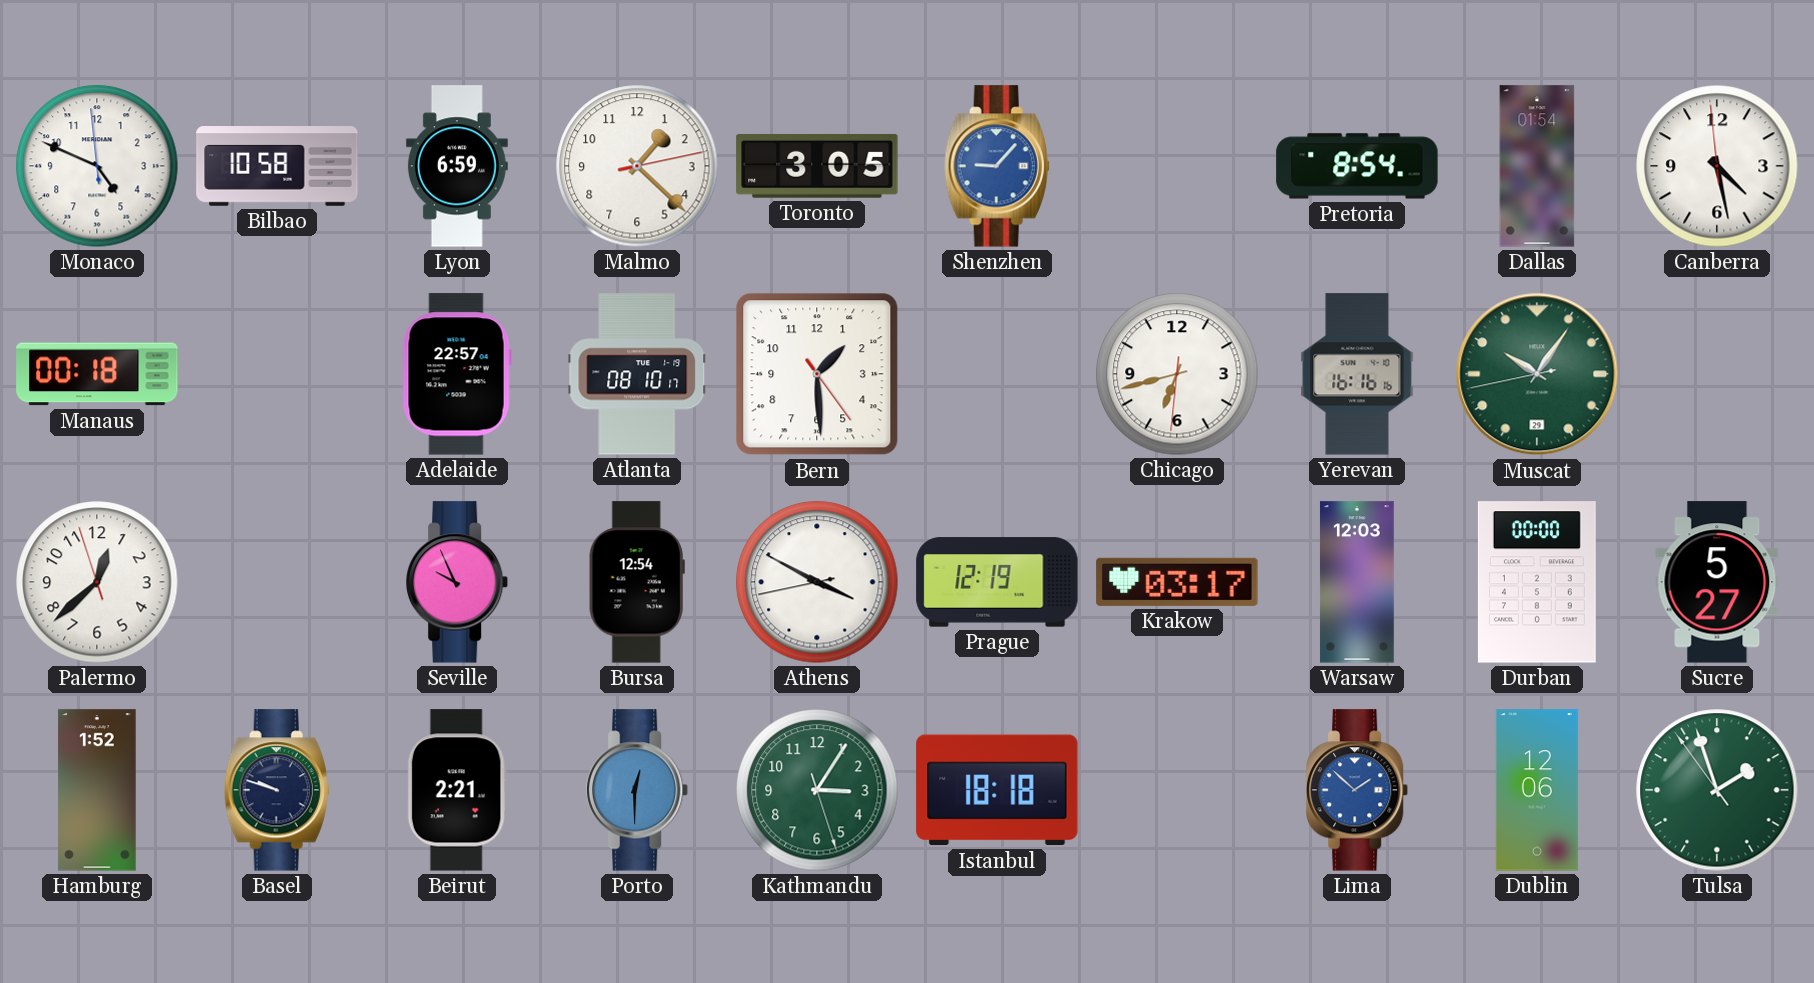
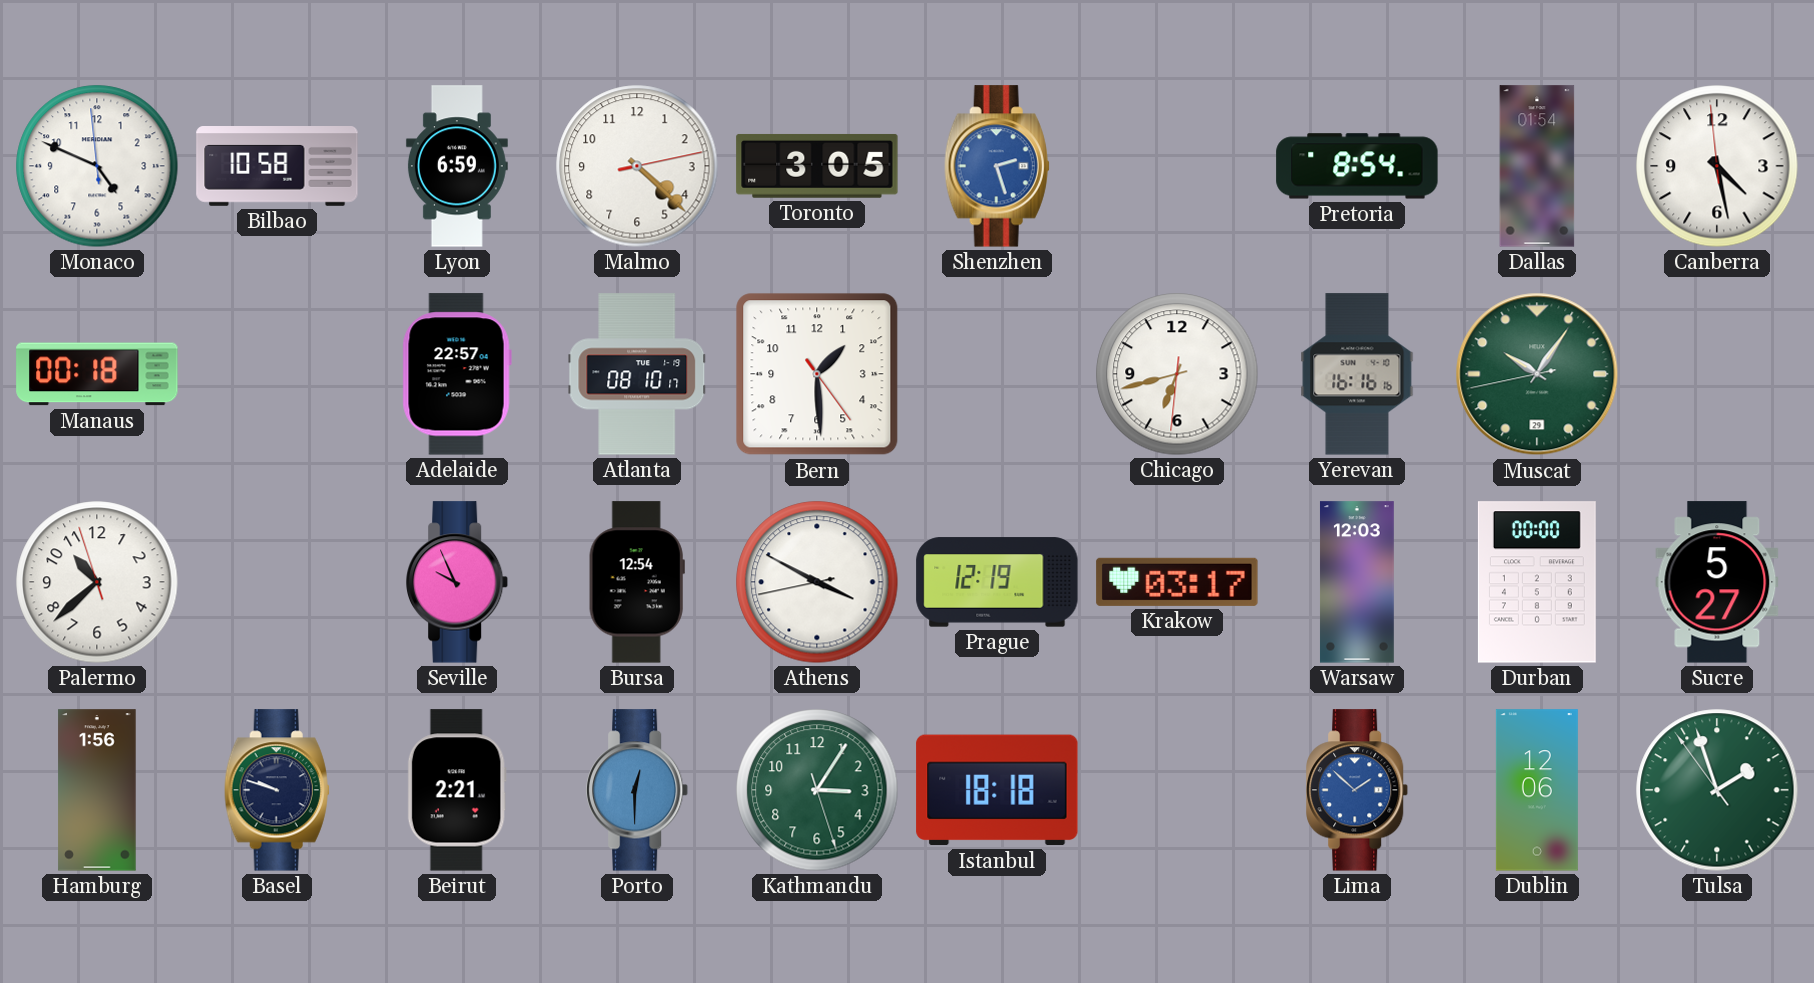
Malmo: 1:22 -> 4:22 (637, 166)
Shenzhen: 9:07 -> 2:27 (997, 166)
Palermo: 12:37 -> 10:37 (97, 582)
Hamburg: 1:52 -> 1:56 (97, 790)
